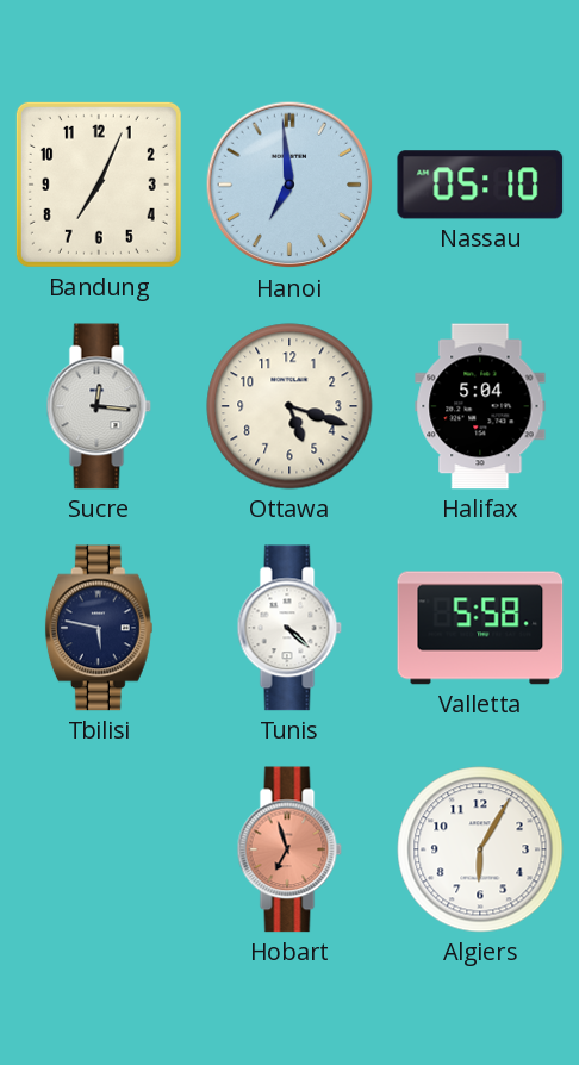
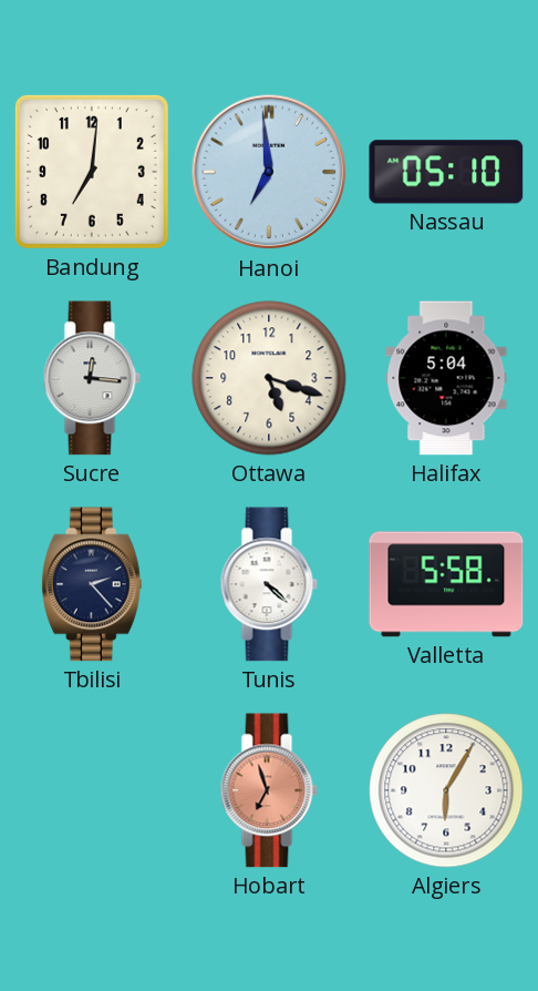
Bandung: 7:04 -> 7:01 (92, 172)
Tbilisi: 5:47 -> 2:23 (92, 584)
